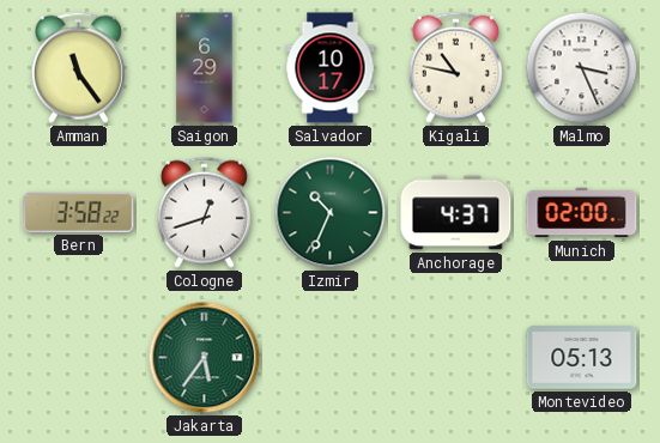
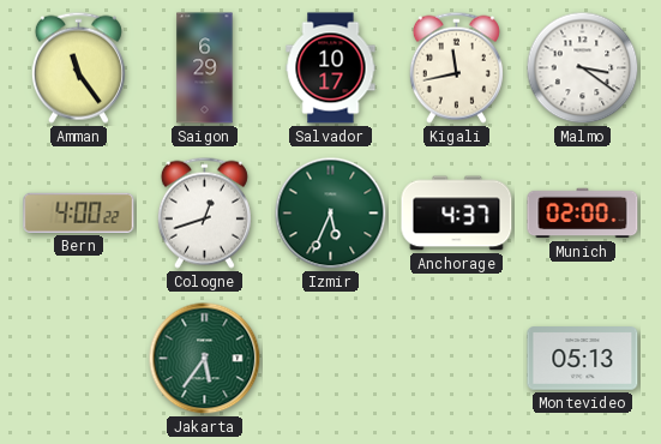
Kigali: 10:47 -> 11:43 (456, 67)
Malmo: 3:26 -> 3:21 (583, 68)
Bern: 3:58 -> 4:00 (79, 212)
Izmir: 10:34 -> 5:34 (331, 214)
